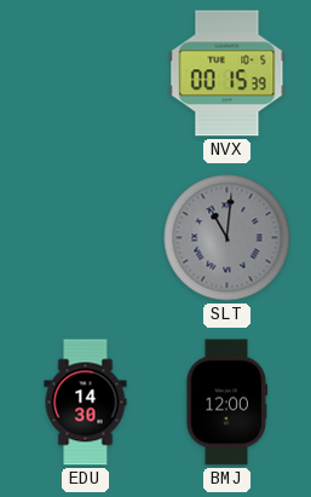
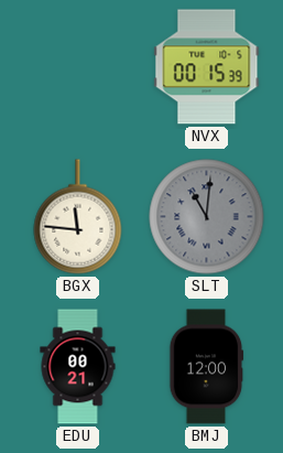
BGX: none -> 11:46 (78, 217)
EDU: 14:30 -> 00:21 (78, 367)
